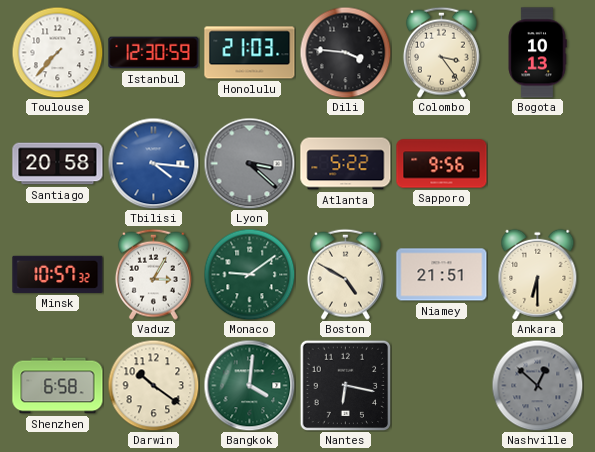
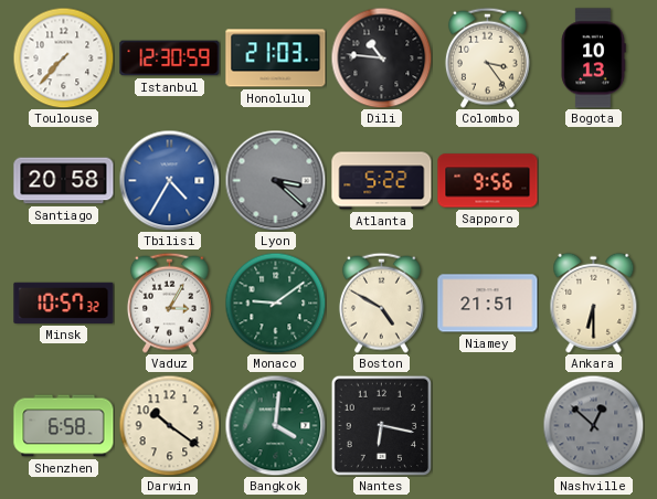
Dili: 3:46 -> 10:46 (381, 57)
Tbilisi: 4:16 -> 4:35 (169, 180)
